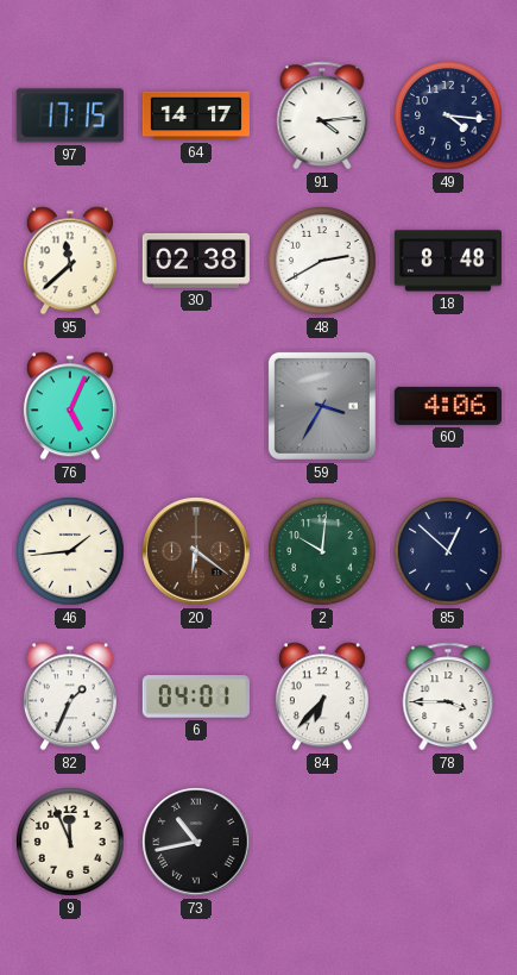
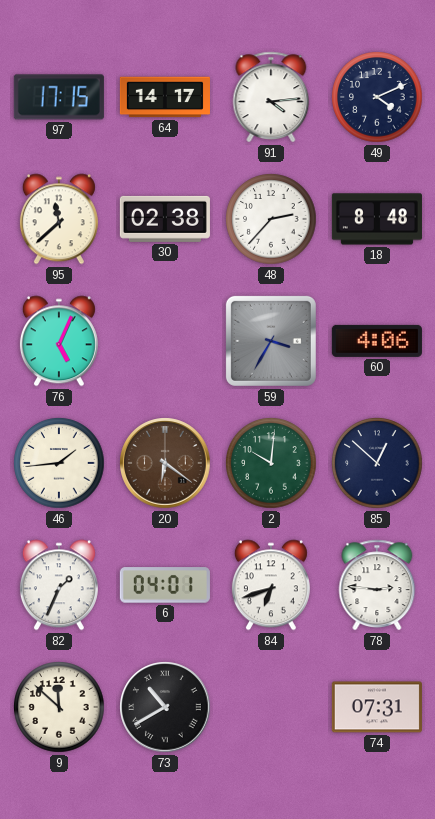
49: 4:16 -> 4:11 (377, 97)
48: 2:40 -> 2:37 (271, 219)
84: 6:37 -> 6:42 (271, 585)
78: 3:45 -> 2:46 (377, 585)
9: 11:56 -> 11:52 (59, 707)
73: 10:43 -> 10:40 (165, 707)
74: none -> 07:31 (377, 707)
